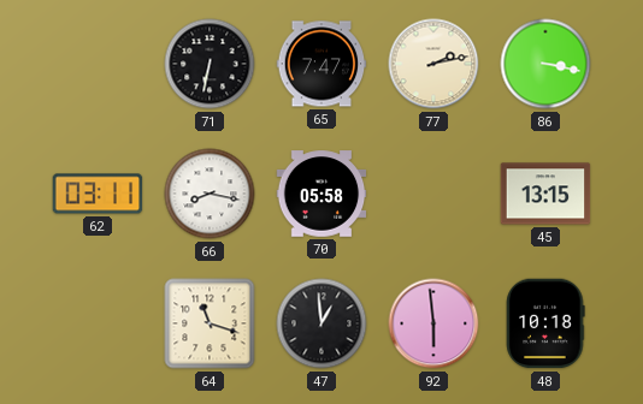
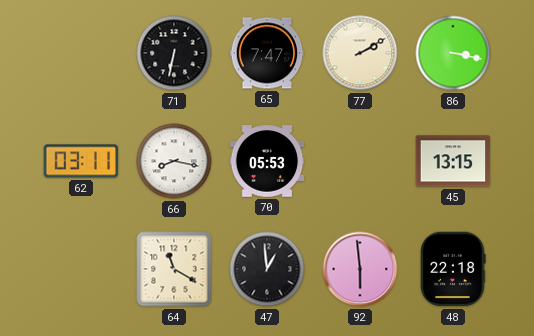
77: 2:13 -> 2:10 (360, 53)
70: 05:58 -> 05:53 (267, 161)
64: 11:18 -> 11:20 (174, 269)
48: 10:18 -> 22:18 (453, 269)
